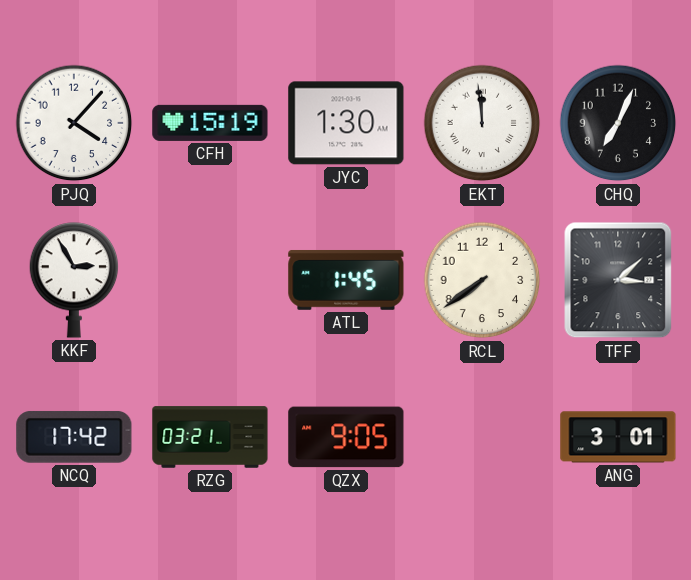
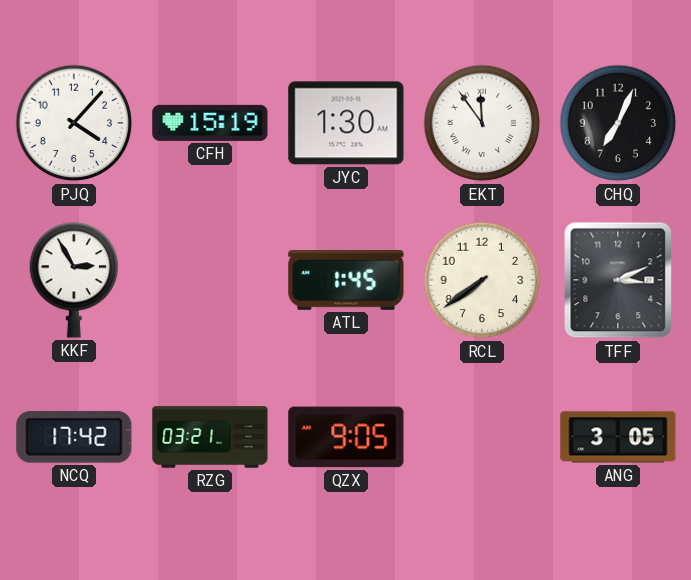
EKT: 11:59 -> 11:54 (482, 123)
TFF: 3:08 -> 3:11 (618, 280)
ANG: 3:01 -> 3:05 (618, 437)
